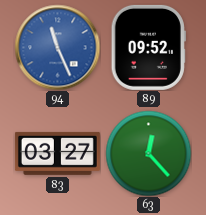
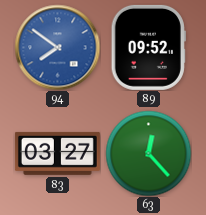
94: 11:26 -> 7:51 (57, 47)
